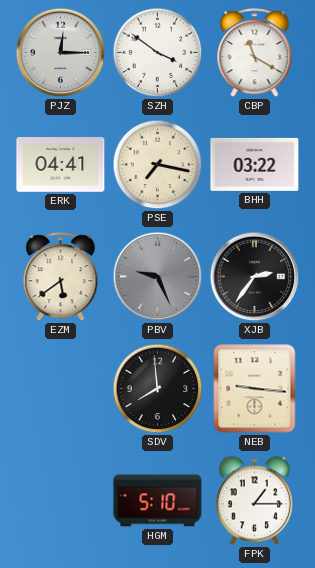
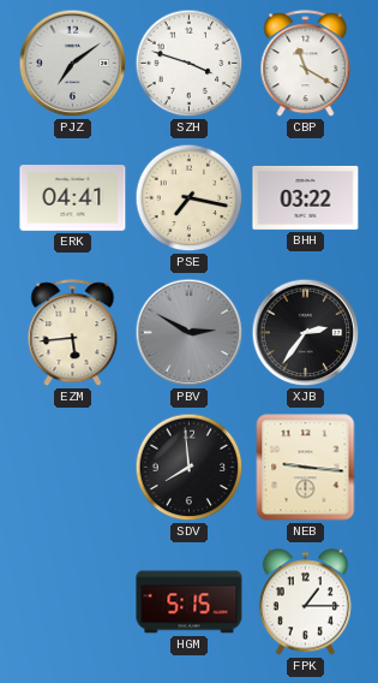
PJZ: 12:15 -> 7:09 (73, 64)
SZH: 3:51 -> 3:48 (190, 64)
EZM: 5:39 -> 5:44 (73, 333)
PBV: 9:26 -> 2:50 (190, 333)
HGM: 5:10 -> 5:15 (190, 602)
